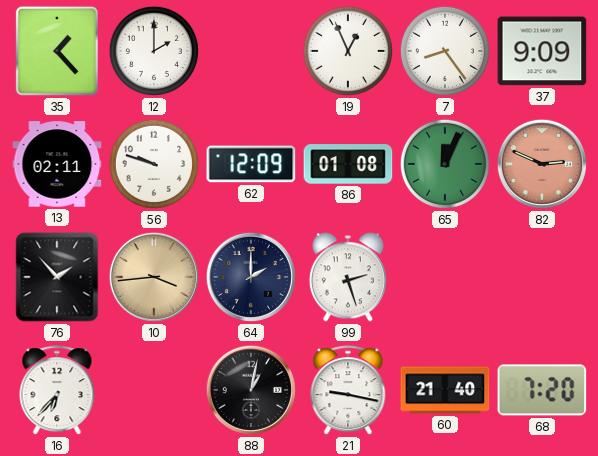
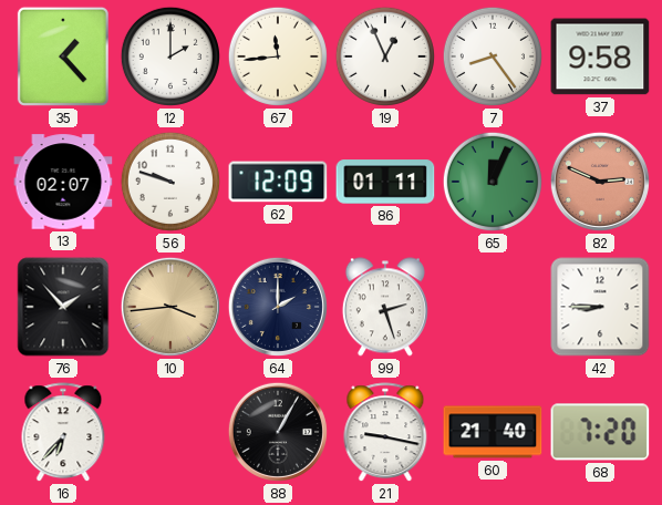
67: none -> 11:44 (278, 56)
37: 9:09 -> 9:58 (600, 56)
13: 02:11 -> 02:07 (63, 182)
86: 01:08 -> 01:11 (385, 182)
42: none -> 8:45 (600, 307)
88: 1:02 -> 1:05 (278, 432)
